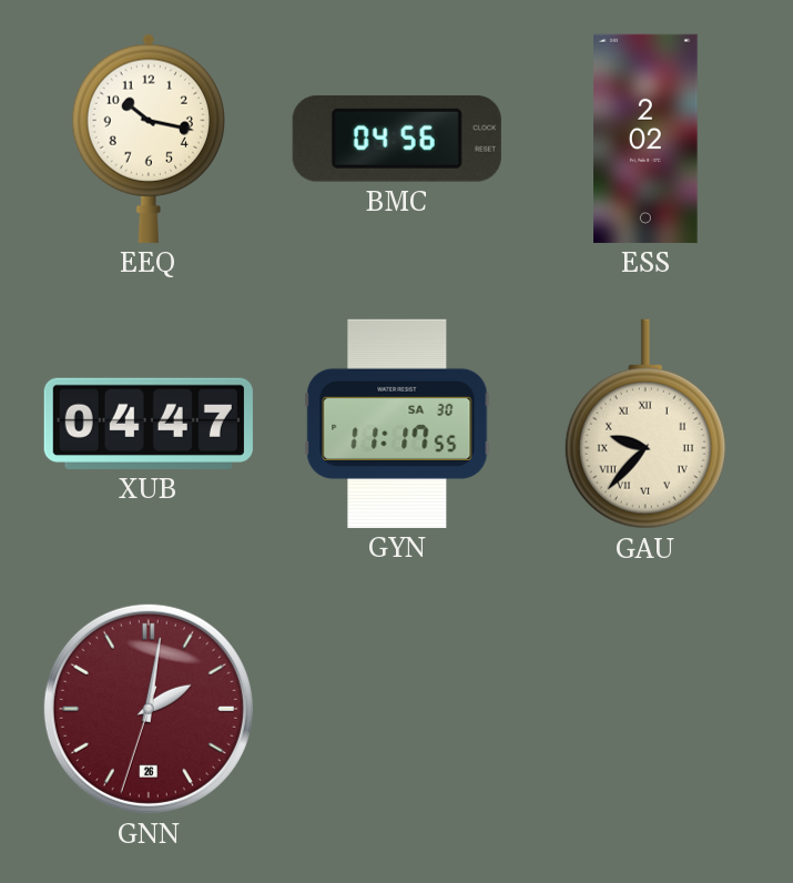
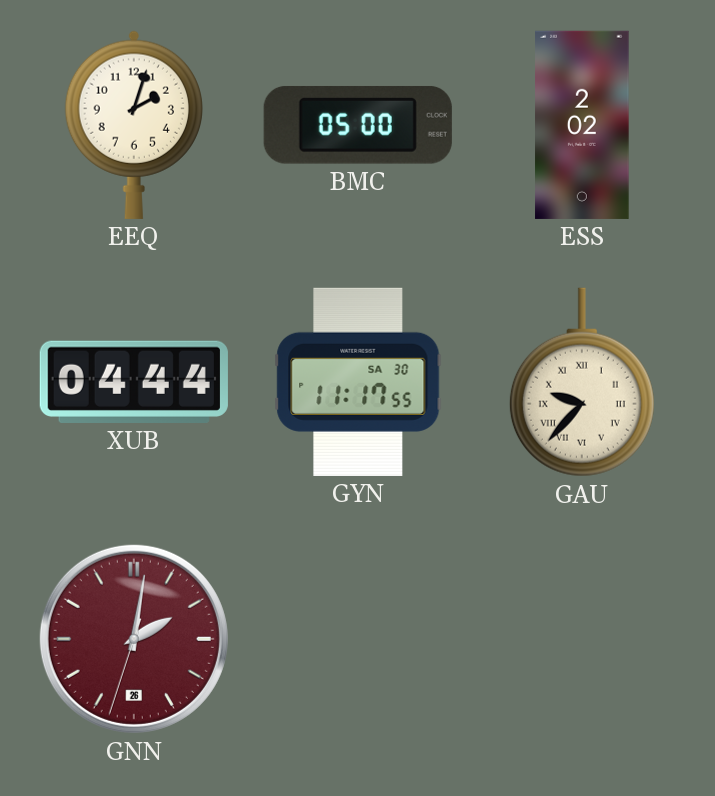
EEQ: 10:17 -> 2:03 (134, 125)
BMC: 04:56 -> 05:00 (358, 125)
XUB: 04:47 -> 04:44 (134, 382)
